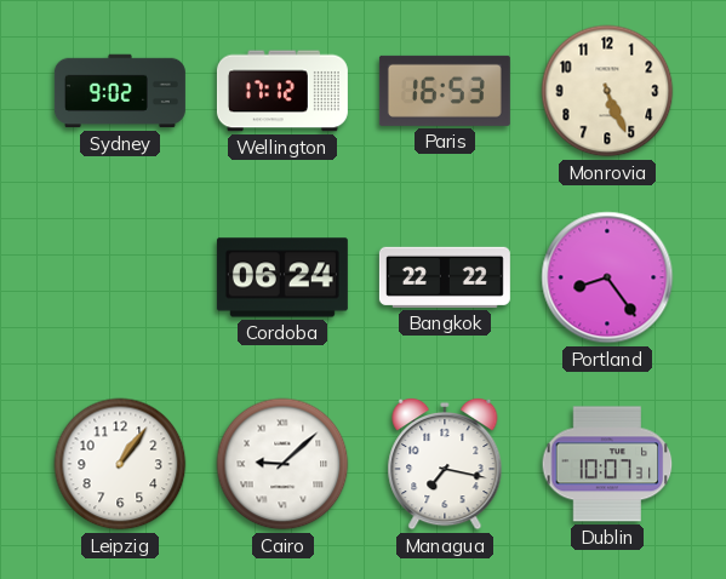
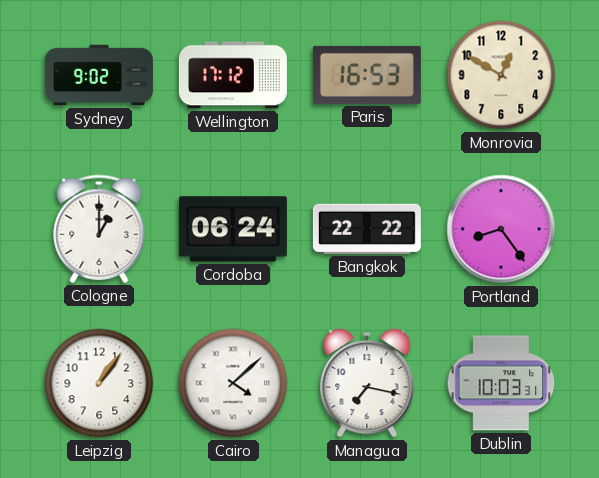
Monrovia: 5:26 -> 12:50 (501, 75)
Cologne: none -> 1:00 (99, 229)
Cairo: 9:08 -> 4:08 (233, 383)
Dublin: 10:07 -> 10:03 (501, 383)
